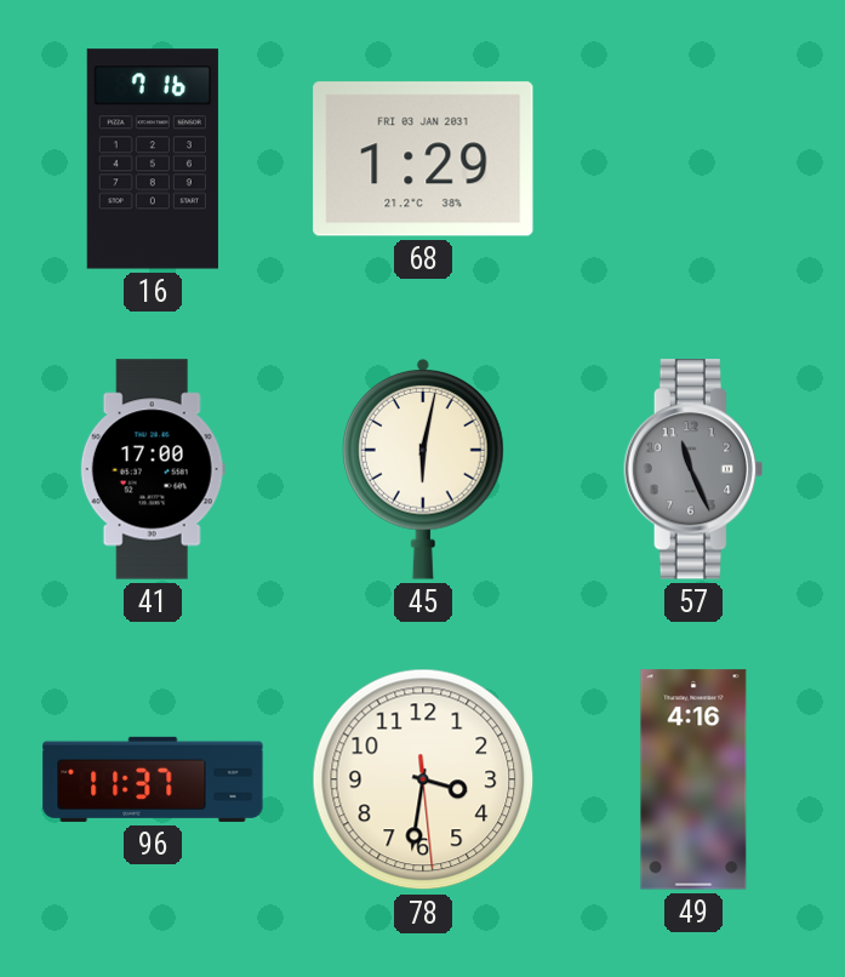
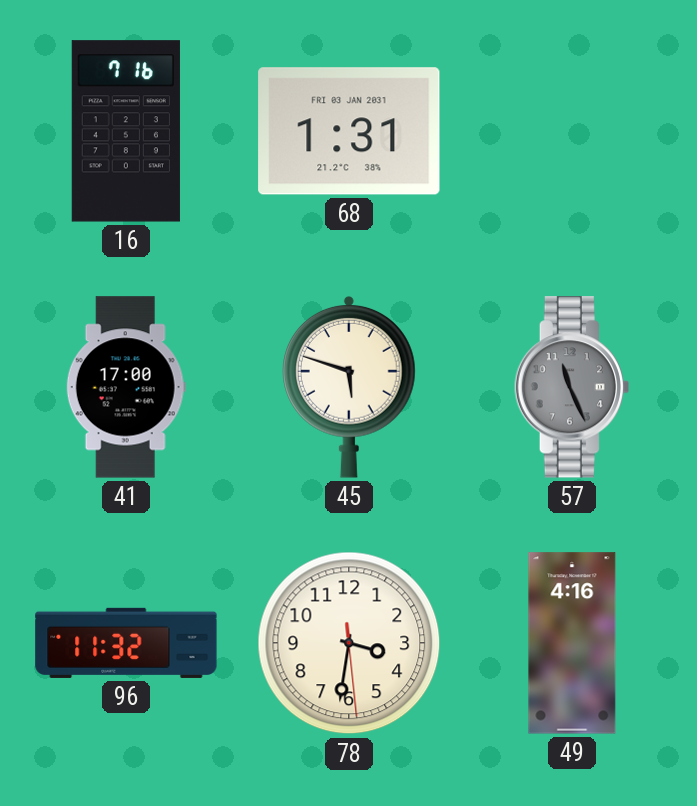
68: 1:29 -> 1:31 (349, 131)
45: 6:02 -> 5:48 (350, 387)
96: 11:37 -> 11:32 (126, 643)
